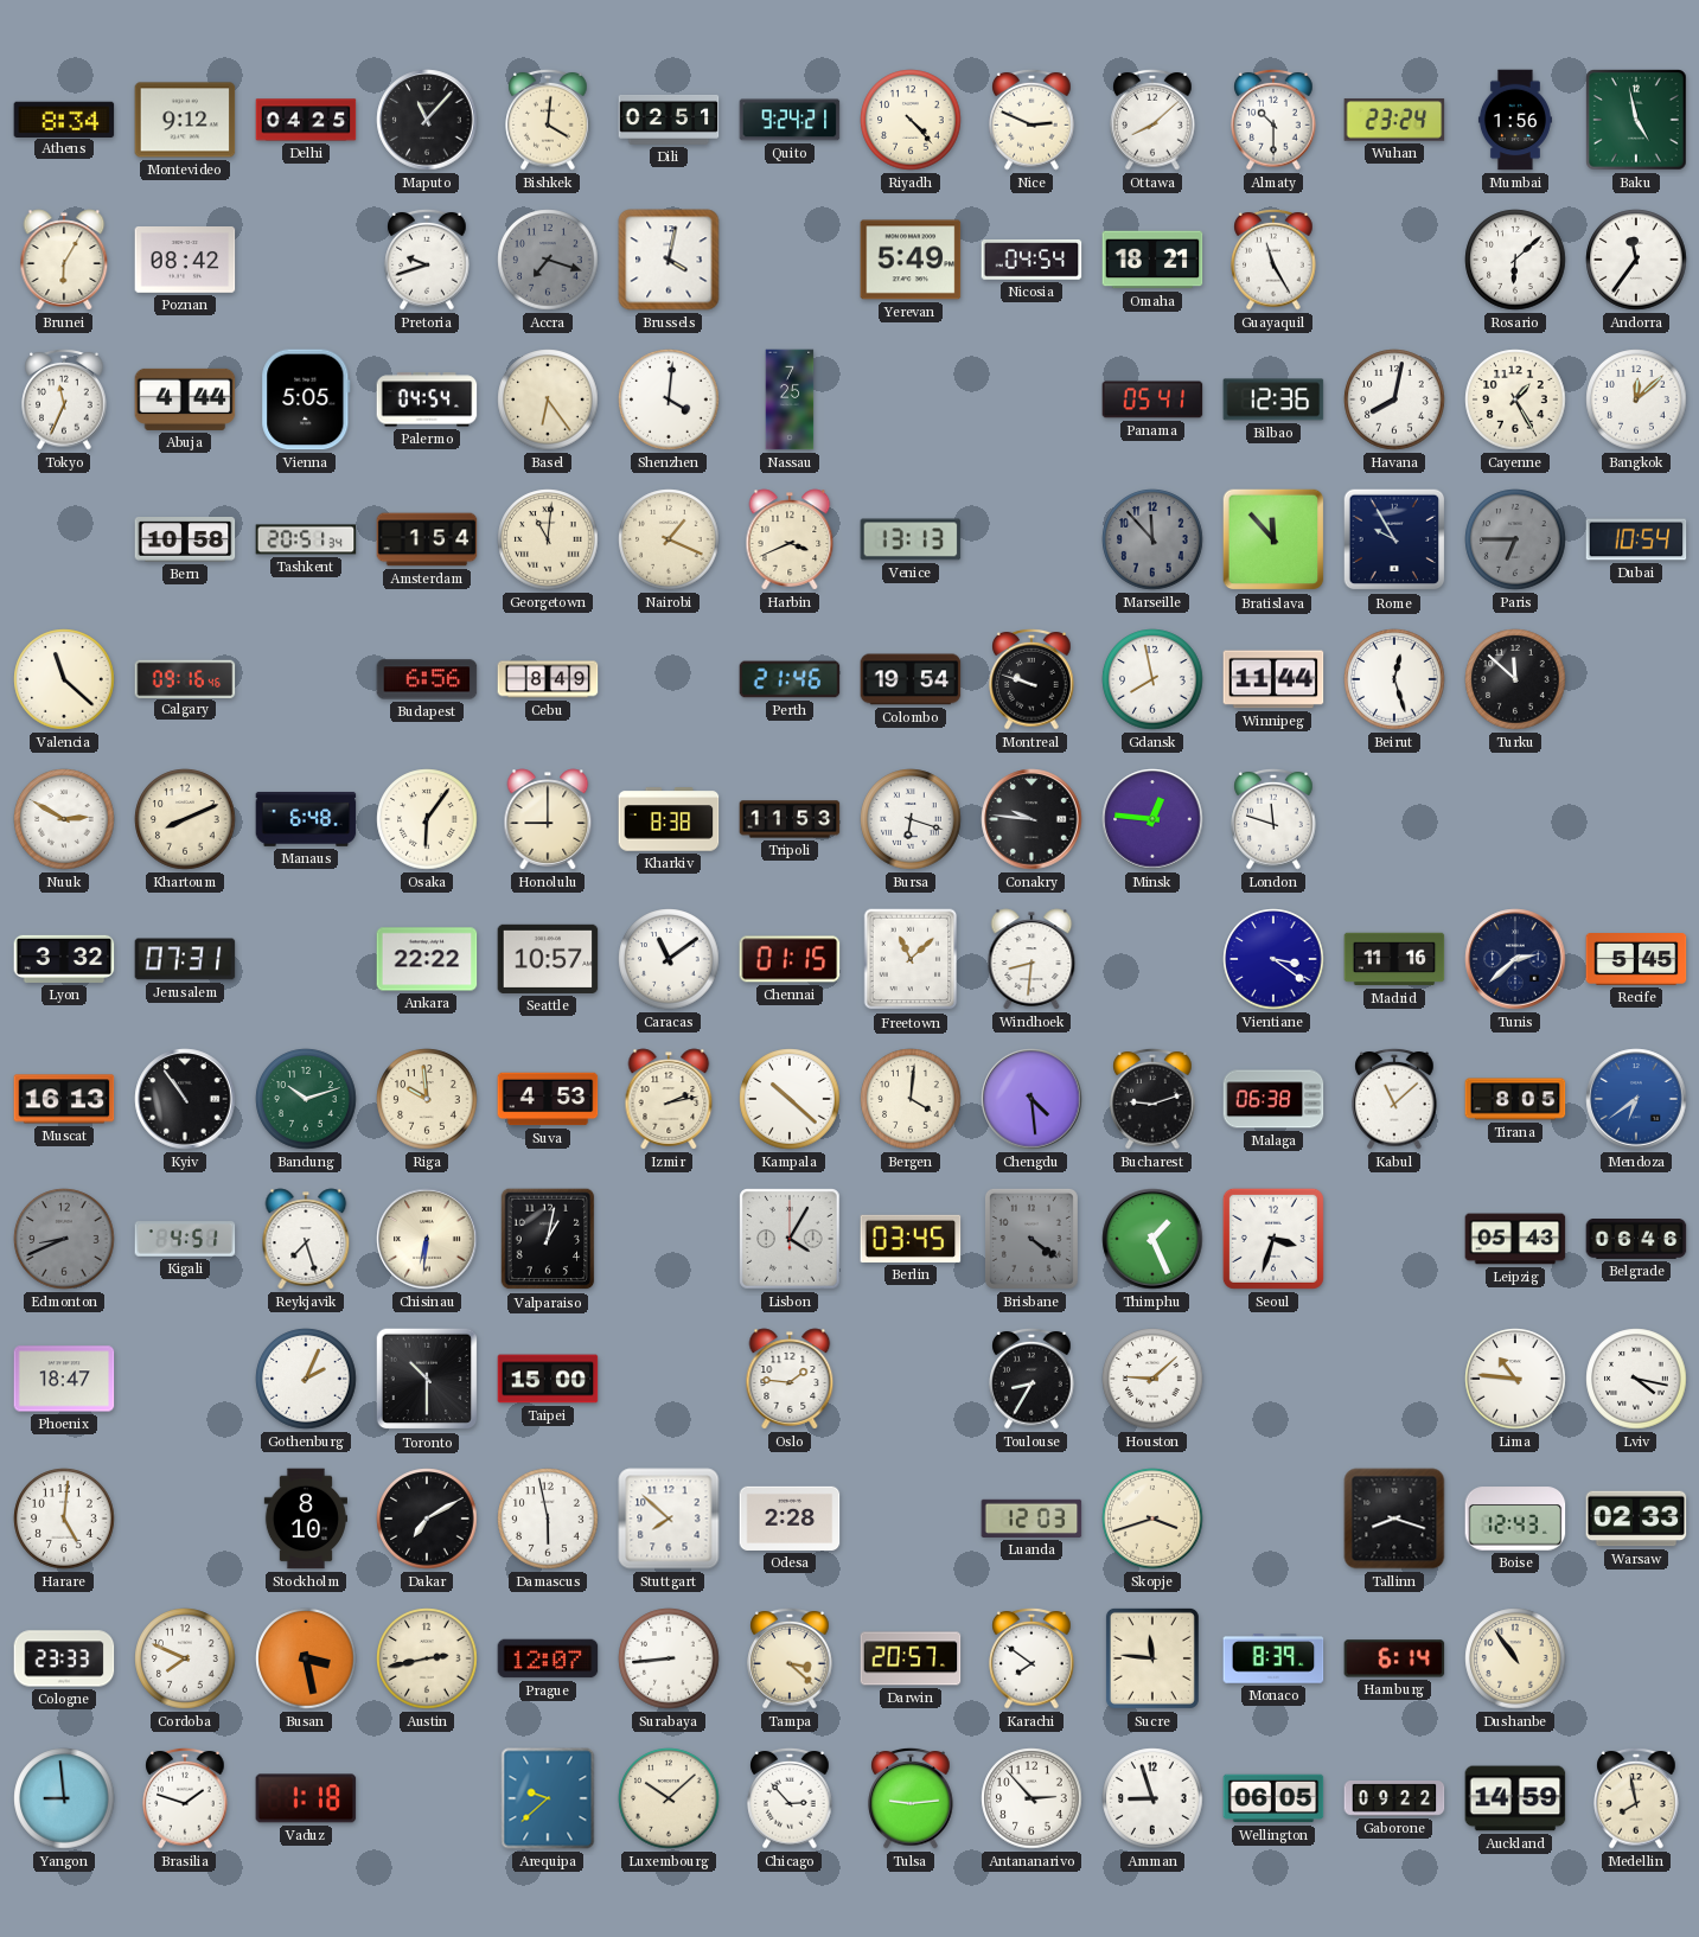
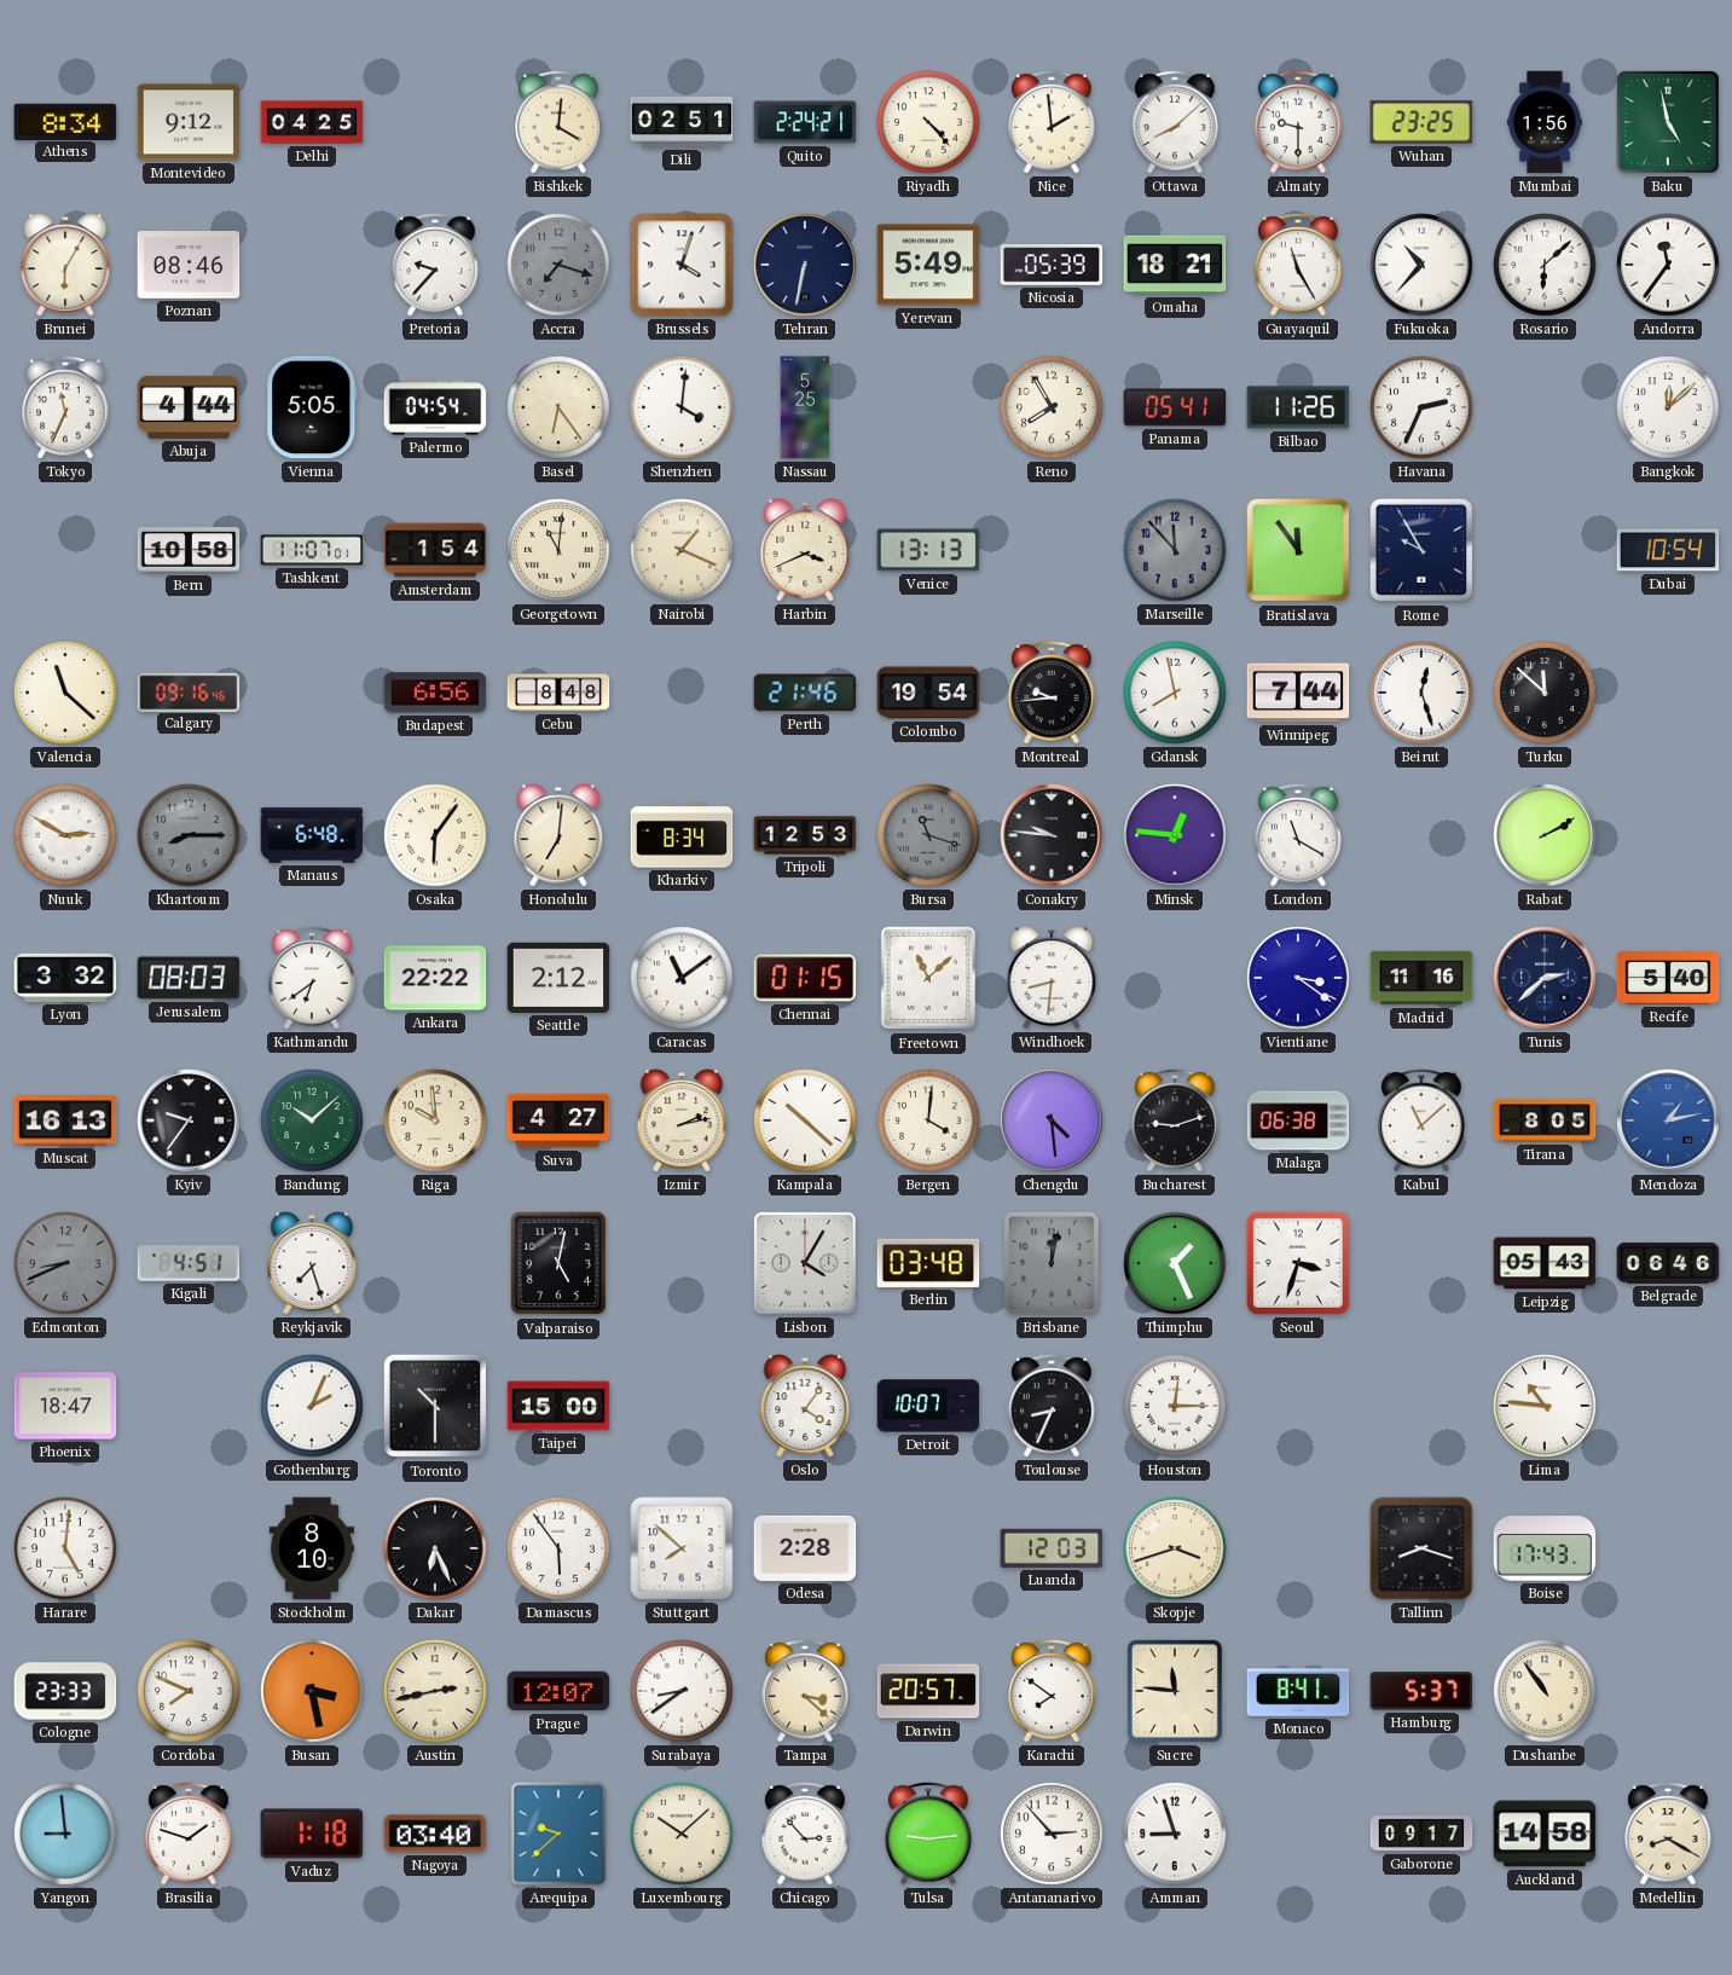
Maputo: 11:07 -> none (427, 120)
Quito: 9:24 -> 2:24 (805, 122)
Nice: 2:49 -> 1:59 (1052, 122)
Almaty: 10:30 -> 9:30 (1298, 122)
Wuhan: 23:24 -> 23:25 (1421, 122)
Poznan: 08:42 -> 08:46 (189, 266)
Pretoria: 9:42 -> 9:37 (435, 265)
Brussels: 4:02 -> 4:03 (682, 265)
Tehran: none -> 6:32 (805, 265)
Nicosia: 04:54 -> 05:39 (1052, 266)
Fukuoka: none -> 10:37 (1421, 265)
Nassau: 7:25 -> 5:25 (805, 407)
Reno: none -> 7:55 (1052, 407)
Bilbao: 12:36 -> 11:26 (1298, 407)
Havana: 8:02 -> 2:34 (1421, 407)
Cayenne: 1:25 -> none (1515, 399)
Tashkent: 20:51 -> 11:07 (312, 550)
Bratislava: 11:53 -> 11:54 (1298, 550)
Paris: 6:45 -> none (1515, 539)
Cebu: 8:49 -> 8:48 (558, 693)
Montreal: 9:48 -> 9:44 (1052, 693)
Winnipeg: 11:44 -> 7:44 (1298, 693)
Khartoum: 8:11 -> 8:15 (189, 835)
Khartoum dial: cream -> grey (189, 835)
Honolulu: 9:00 -> 7:01 (558, 835)
Kharkiv: 8:38 -> 8:34 (682, 835)
Tripoli: 11:53 -> 12:53 (805, 835)
Bursa: 6:18 -> 11:18 (928, 835)
Bursa dial: white -> grey (928, 835)
London: 11:48 -> 11:20 (1298, 835)
Rabat: none -> 2:10 (1545, 835)
Jerusalem: 07:31 -> 08:03 (189, 978)
Kathmandu: none -> 6:39 (312, 978)
Seattle: 10:57 -> 2:12 (558, 978)
Recife: 5:45 -> 5:40 (1668, 979)
Kyiv: 10:54 -> 9:36 (189, 1120)
Bandung: 10:12 -> 10:08 (312, 1120)
Suva: 4:53 -> 4:27 (558, 1120)
Mendoza: 6:39 -> 1:13 (1668, 1120)
Chisinau: 6:31 -> none (427, 1239)
Valparaiso: 1:02 -> 5:02 (558, 1263)
Berlin: 03:45 -> 03:48 (928, 1263)
Brisbane: 4:21 -> 12:02 (1052, 1263)
Oslo: 1:46 -> 4:06 (805, 1406)
Detroit: none -> 10:07 (928, 1406)
Toulouse: 8:35 -> 8:34 (1052, 1406)
Houston: 9:08 -> 12:15 (1175, 1406)
Lviv: 4:17 -> none (1636, 1379)
Dakar: 7:10 -> 6:26 (435, 1548)
Damascus: 5:58 -> 5:54 (558, 1548)
Boise: 12:43 -> 17:43 (1545, 1548)
Warsaw: 02:33 -> none (1636, 1519)
Surabaya: 8:44 -> 8:39 (682, 1691)
Monaco: 8:39 -> 8:41 (1298, 1691)
Hamburg: 6:14 -> 5:37 (1421, 1691)
Nagoya: none -> 03:40 (435, 1834)
Wellington: 06:05 -> none (1273, 1798)
Gaborone: 09:22 -> 09:17 (1421, 1835)
Auckland: 14:59 -> 14:58 (1545, 1834)
Medellin: 7:58 -> 8:20 (1668, 1834)
